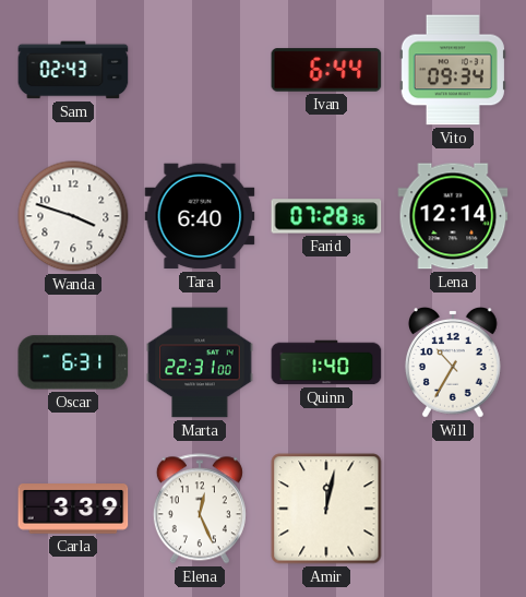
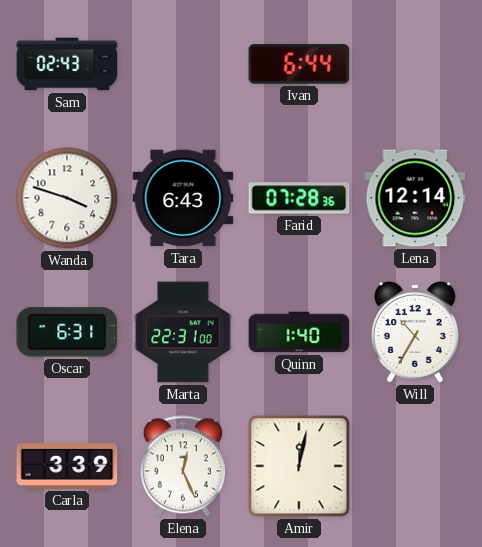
Vito: 09:34 -> none (453, 70)
Tara: 6:40 -> 6:43 (183, 198)
